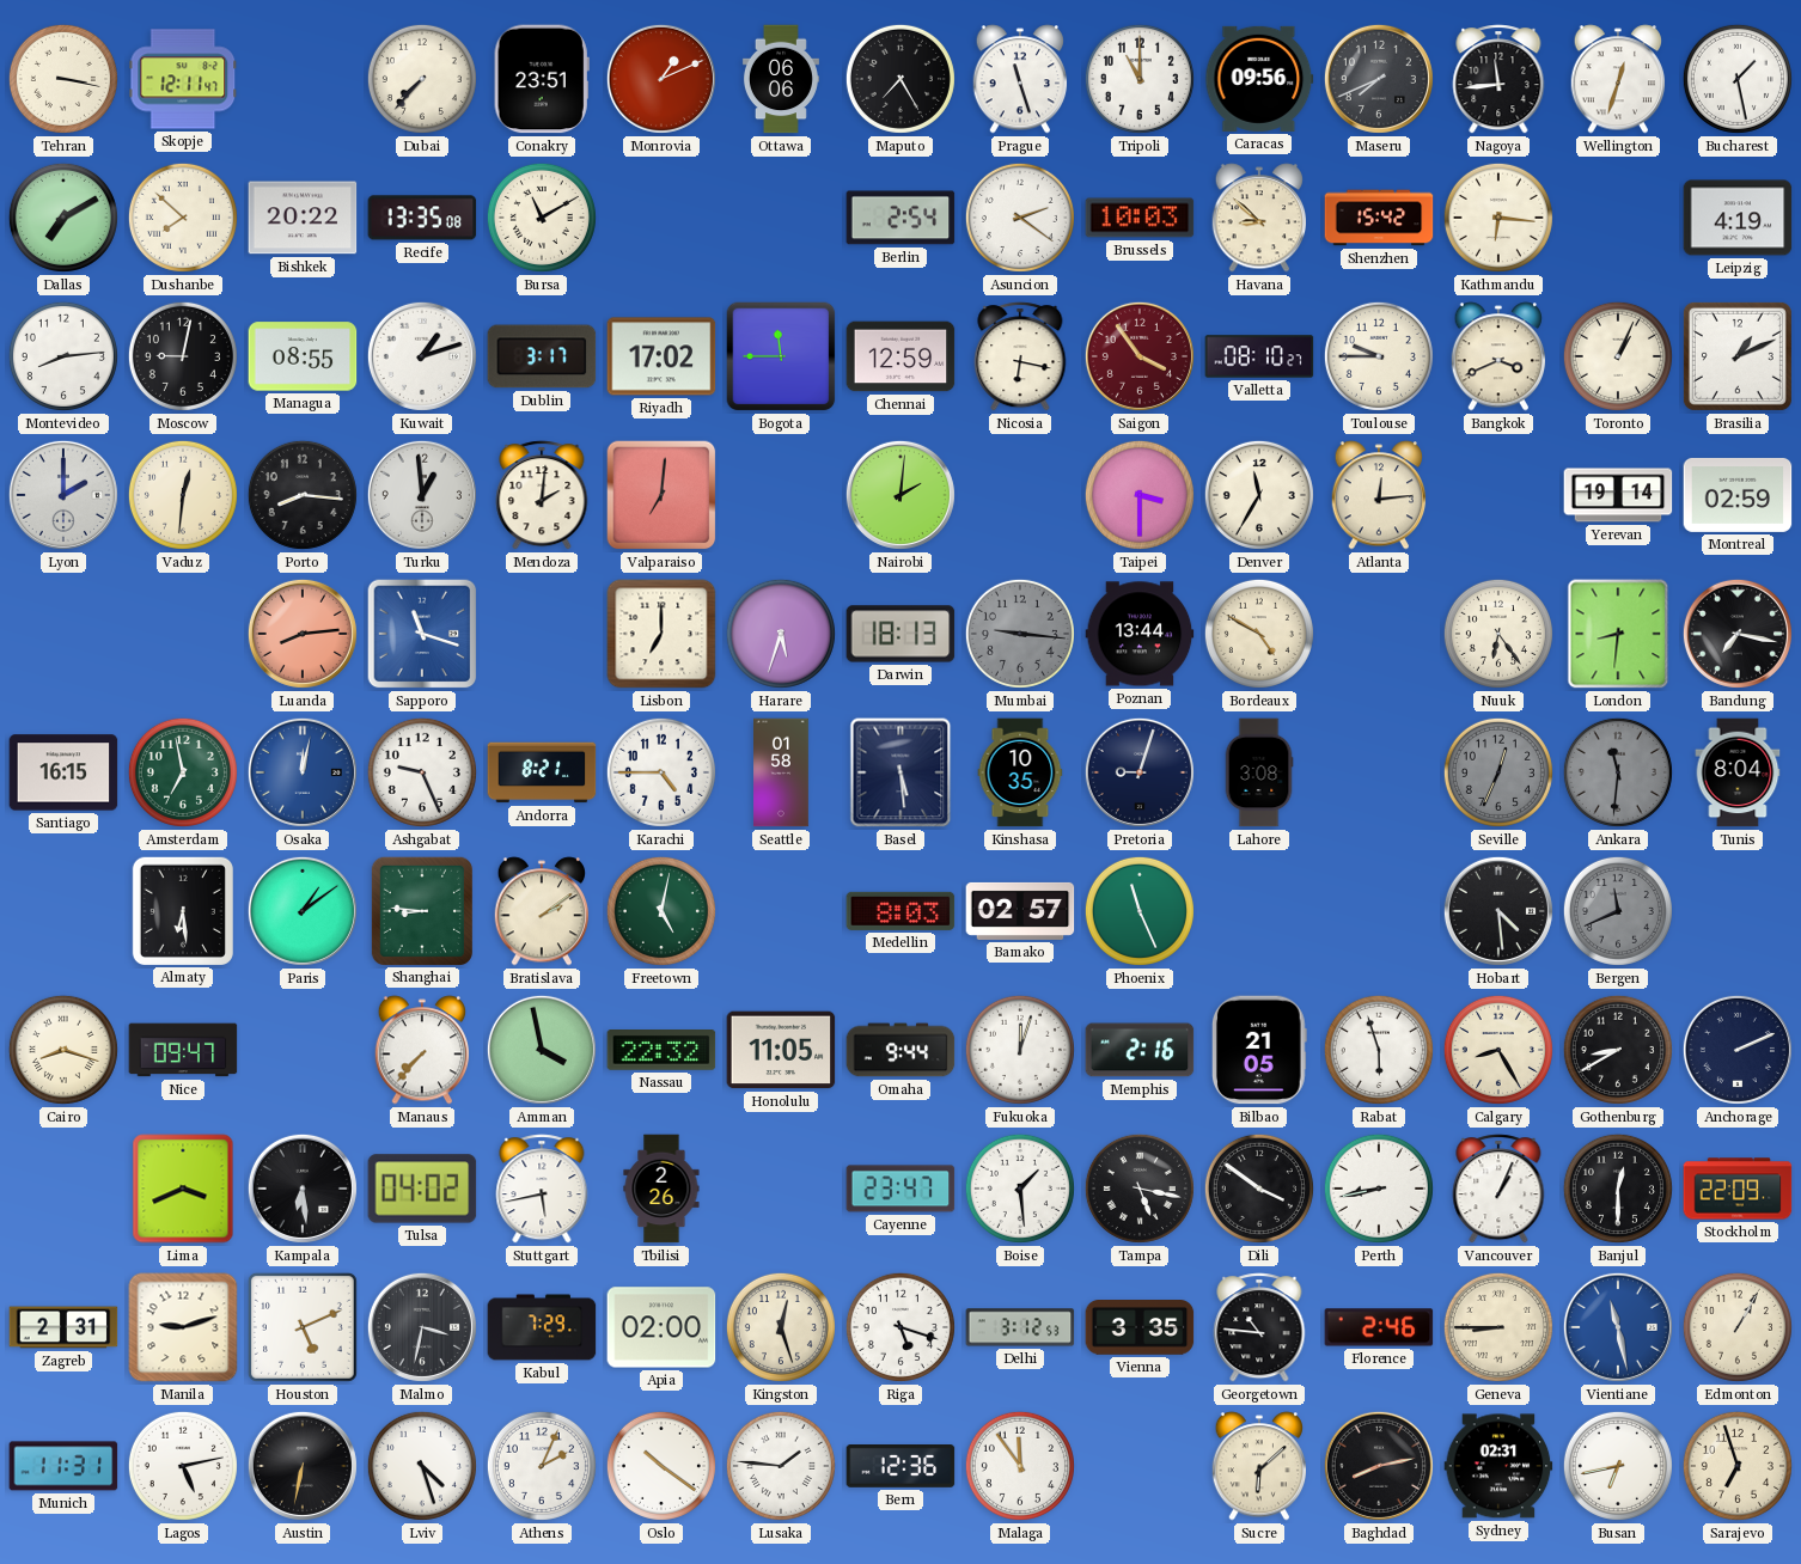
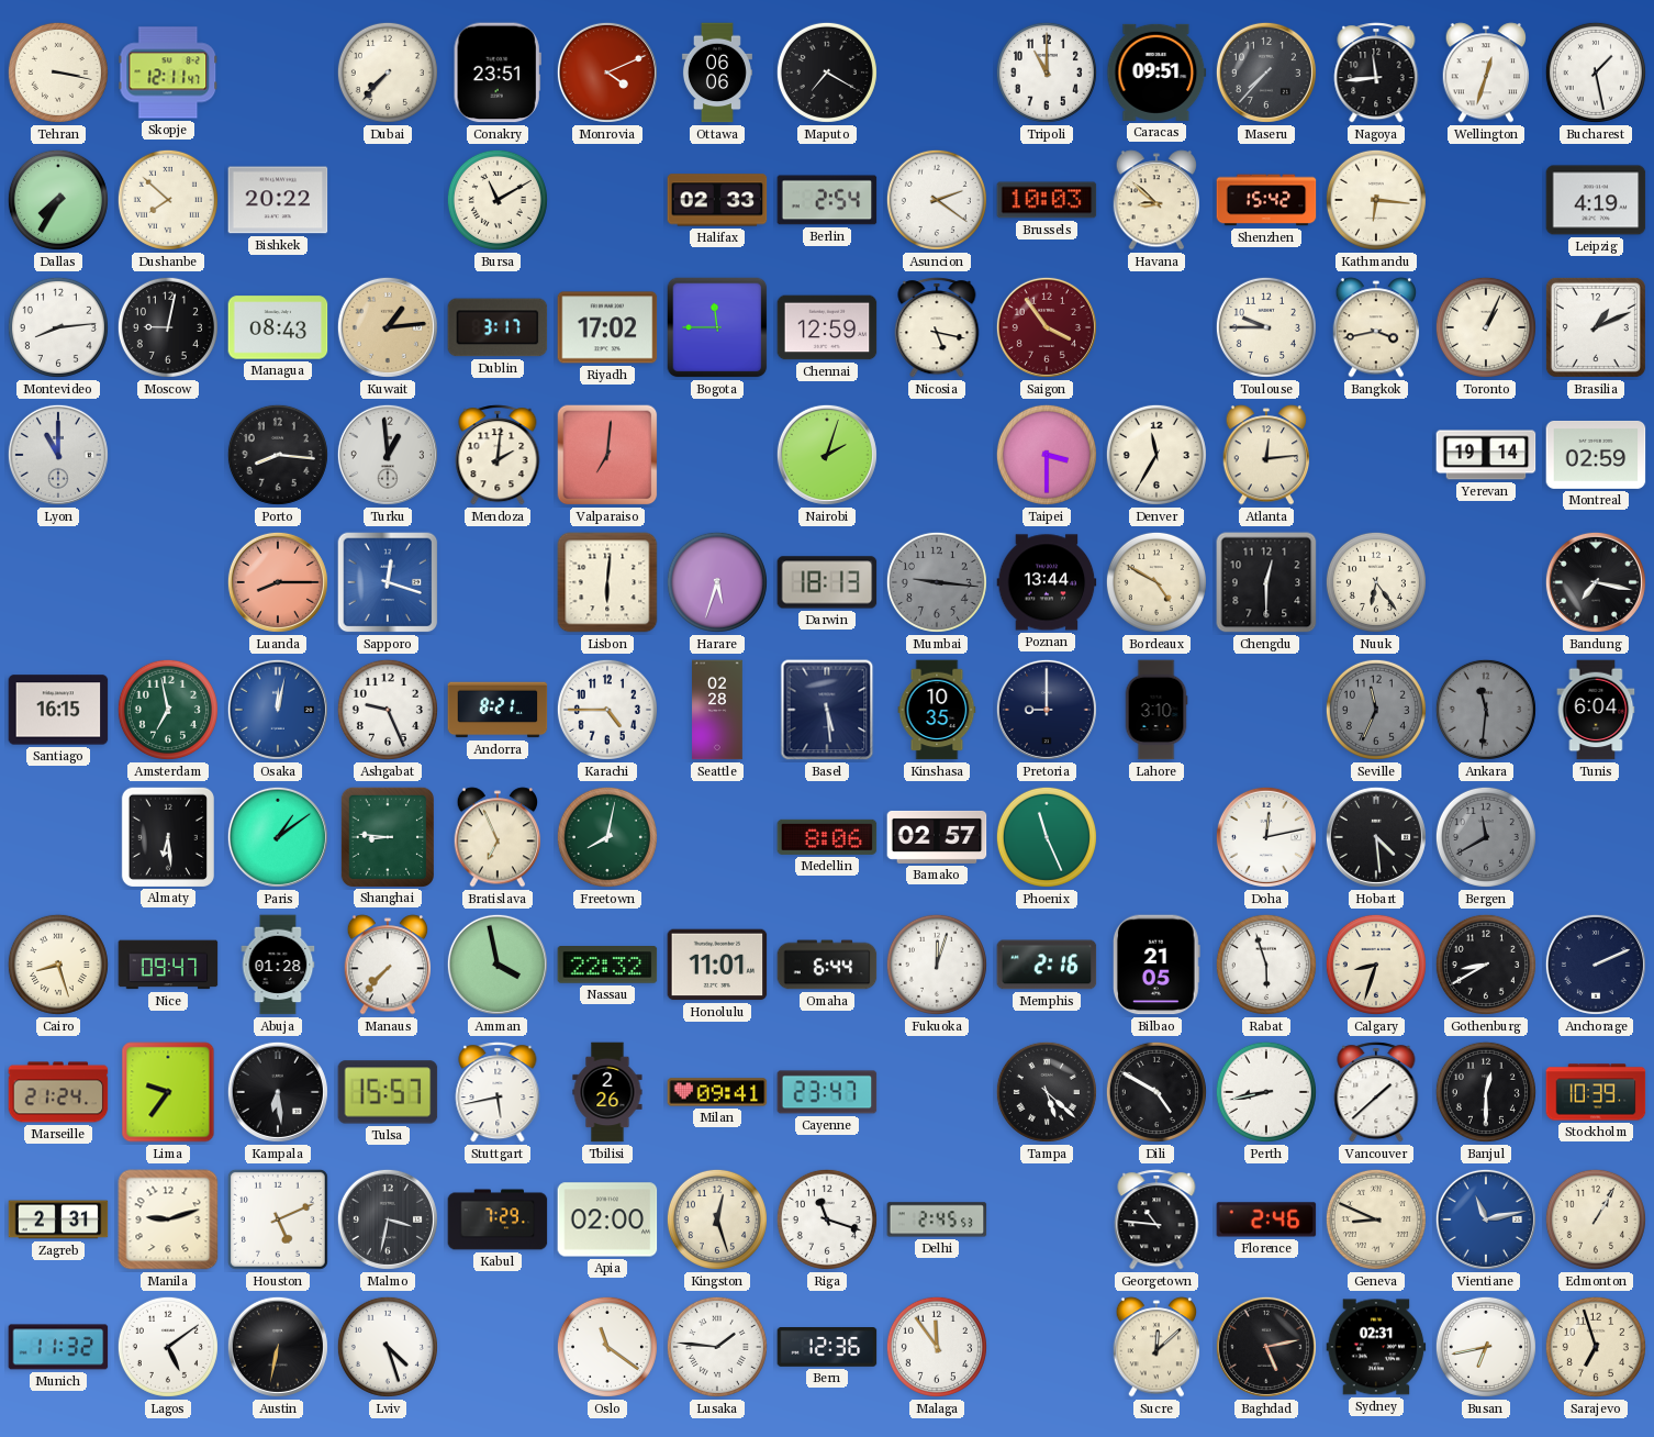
Monrovia: 1:11 -> 4:11 (607, 73)
Maputo: 7:25 -> 7:20 (827, 73)
Prague: 11:27 -> none (1020, 79)
Caracas: 09:56 -> 09:51 (1156, 73)
Maseru: 7:41 -> 7:37 (1266, 73)
Dallas: 7:10 -> 7:35 (58, 200)
Recife: 13:35 -> none (422, 218)
Halifax: none -> 02:33 (717, 200)
Managua: 08:55 -> 08:43 (278, 327)
Kuwait: 1:12 -> 1:14 (388, 327)
Kuwait dial: white -> champagne (388, 327)
Nicosia: 6:17 -> 5:17 (937, 327)
Valletta: 08:10 -> none (1259, 356)
Bangkok: 3:41 -> 3:43 (1376, 327)
Lyon: 2:00 -> 11:00 (58, 455)
Vaduz: 12:31 -> none (183, 495)
Nairobi: 2:01 -> 2:03 (827, 455)
Luanda: 8:14 -> 8:15 (278, 582)
Sapporo: 11:18 -> 12:18 (388, 582)
Lisbon: 7:00 -> 6:01 (607, 582)
Chengdu: none -> 12:30 (1266, 582)
London: 8:31 -> none (1618, 634)
Seattle: 01:58 -> 02:28 (718, 710)
Pretoria: 9:03 -> 9:00 (1047, 710)
Lahore: 3:08 -> 3:10 (1156, 710)
Seville: 12:34 -> 11:34 (1376, 710)
Tunis: 8:04 -> 6:04 (1596, 710)
Bratislava: 2:09 -> 6:56 (498, 837)
Freetown: 5:02 -> 8:02 (607, 837)
Medellin: 8:03 -> 8:06 (827, 837)
Doha: none -> 12:13 (1266, 837)
Bergen: 11:41 -> 11:40 (1486, 837)
Cairo: 8:18 -> 8:27 (58, 965)
Abuja: none -> 01:28 (278, 965)
Honolulu: 11:05 -> 11:01 (717, 965)
Omaha: 9:44 -> 6:44 (827, 965)
Calgary: 8:25 -> 8:33 (1376, 965)
Marseille: none -> 21:24 (58, 1092)
Lima: 3:41 -> 9:36 (168, 1092)
Tulsa: 04:02 -> 15:57 (388, 1092)
Milan: none -> 09:41 (717, 1092)
Boise: 1:29 -> none (1020, 1189)
Tampa: 5:17 -> 5:22 (1047, 1092)
Dili: 3:51 -> 4:50 (1156, 1092)
Vancouver: 1:04 -> 1:38 (1376, 1092)
Stockholm: 22:09 -> 10:39 (1596, 1092)
Riga: 5:18 -> 11:18 (827, 1219)
Delhi: 3:12 -> 2:45 (937, 1219)
Vienna: 3:35 -> none (1140, 1328)
Geneva: 8:45 -> 8:49 (1376, 1219)
Vientiane: 11:28 -> 11:13 (1486, 1219)
Munich: 11:31 -> 11:32 (58, 1347)
Lagos: 5:13 -> 5:09 (168, 1347)
Athens: 2:04 -> none (542, 1466)
Oslo: 10:21 -> 11:21 (607, 1347)
Sucre: 6:08 -> 12:08 (1156, 1347)
Baghdad: 8:13 -> 5:13 (1266, 1347)
